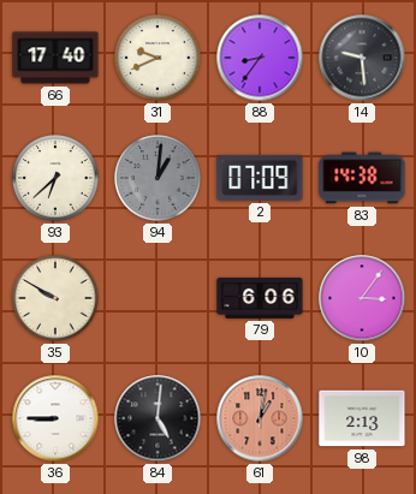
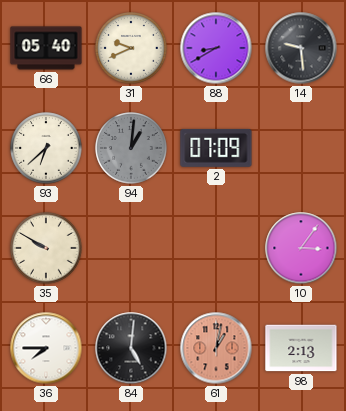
66: 17:40 -> 05:40 (46, 48)
88: 8:36 -> 8:40 (216, 48)
83: 14:38 -> none (362, 178)
79: 6:06 -> none (260, 298)
36: 8:45 -> 7:45 (46, 348)
